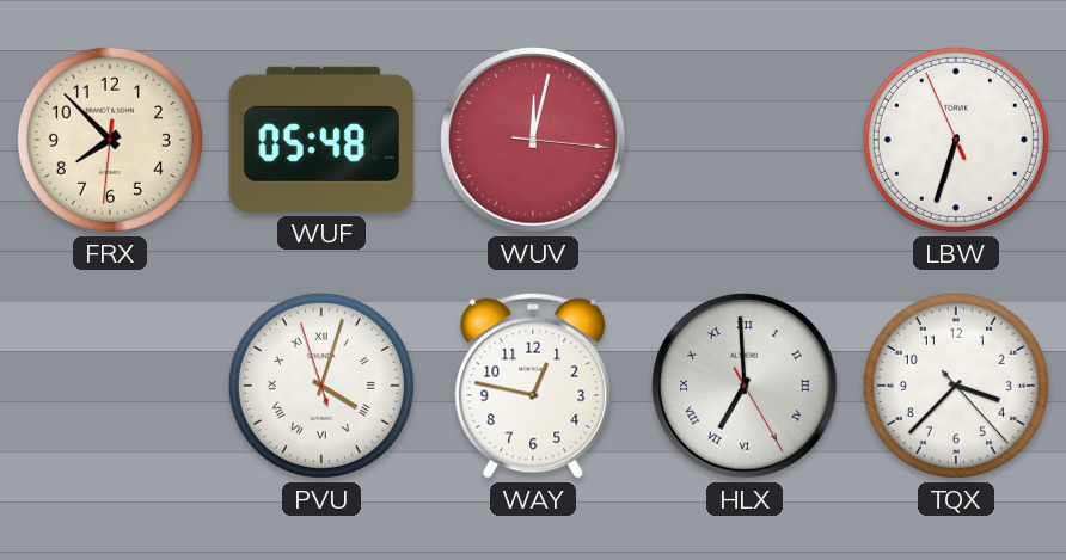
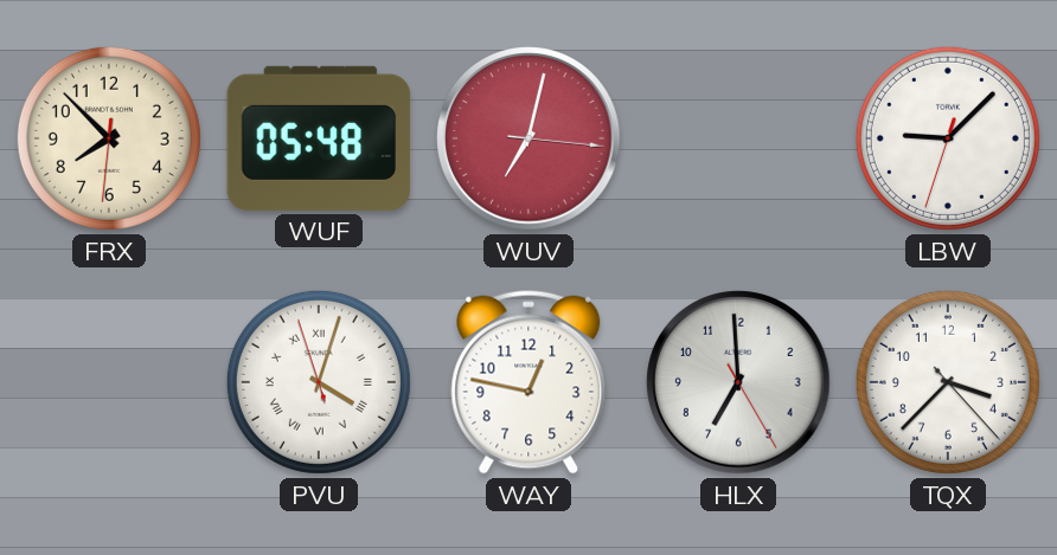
WUV: 12:02 -> 7:02 (528, 138)
LBW: 6:32 -> 9:07 (948, 138)
HLX numerals: Roman -> Arabic (738, 382)
